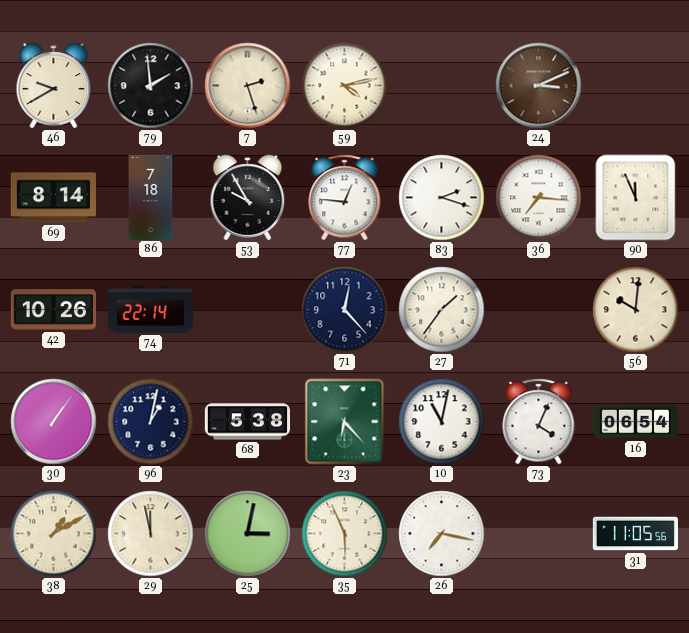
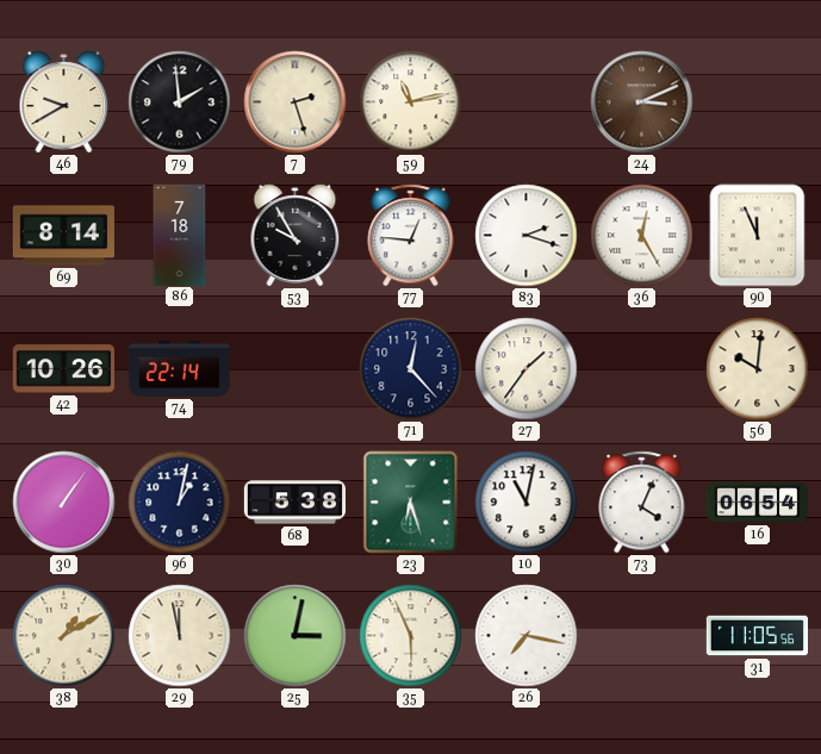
59: 4:13 -> 11:13 (411, 102)
36: 7:16 -> 12:25 (642, 236)
23: 6:23 -> 6:27 (411, 503)
